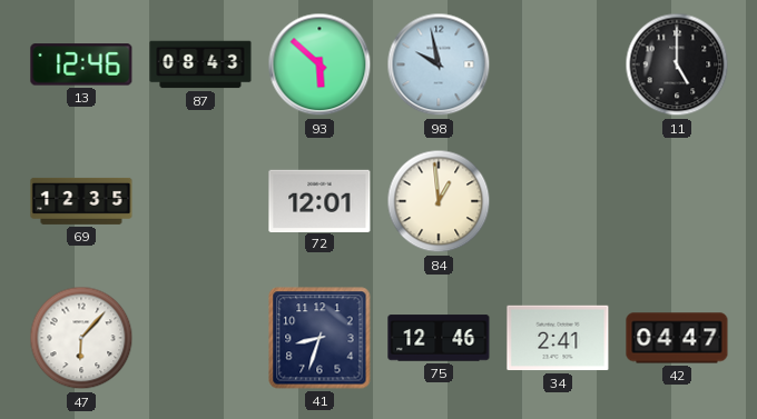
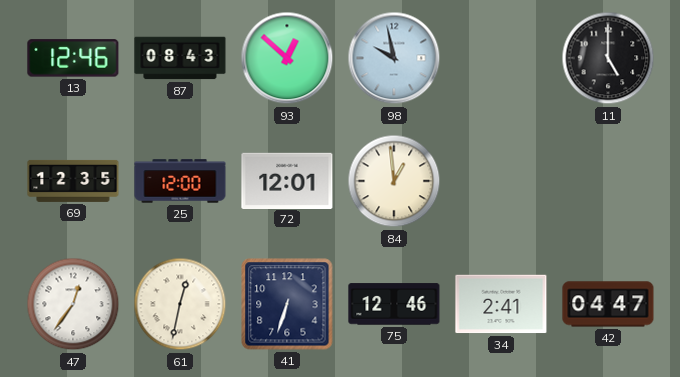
93: 5:52 -> 12:52 (287, 58)
25: none -> 12:00 (180, 181)
47: 6:07 -> 12:36 (73, 304)
61: none -> 12:32 (180, 304)
41: 8:33 -> 6:33 (287, 304)
